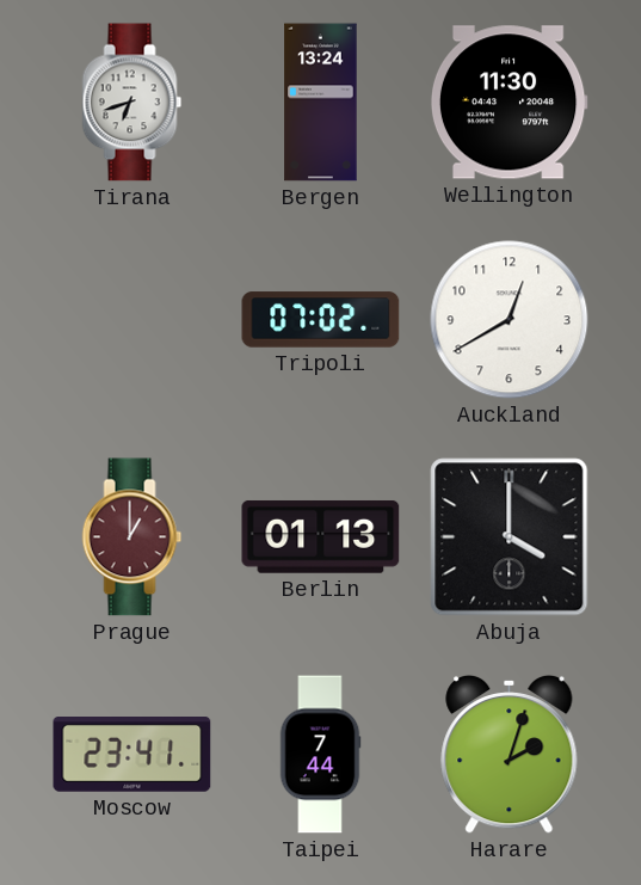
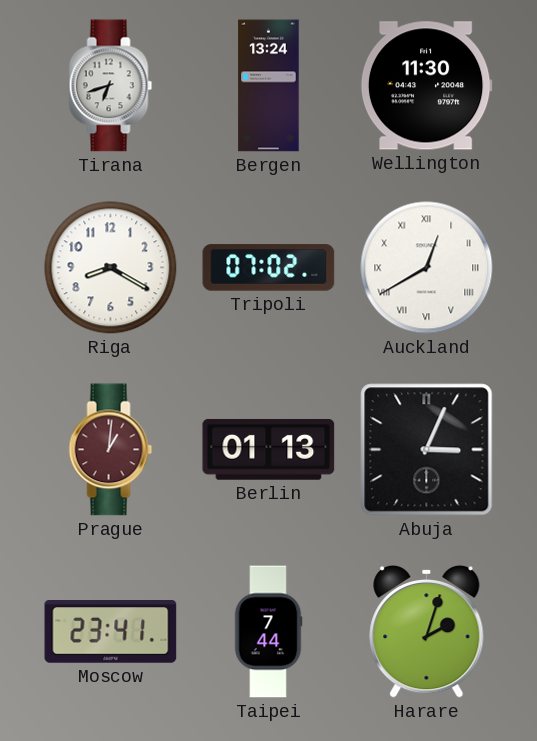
Riga: none -> 8:20 (111, 268)
Auckland numerals: Arabic -> Roman (427, 268)
Prague: 1:00 -> 1:01 (111, 450)
Abuja: 4:00 -> 3:04 (427, 450)
